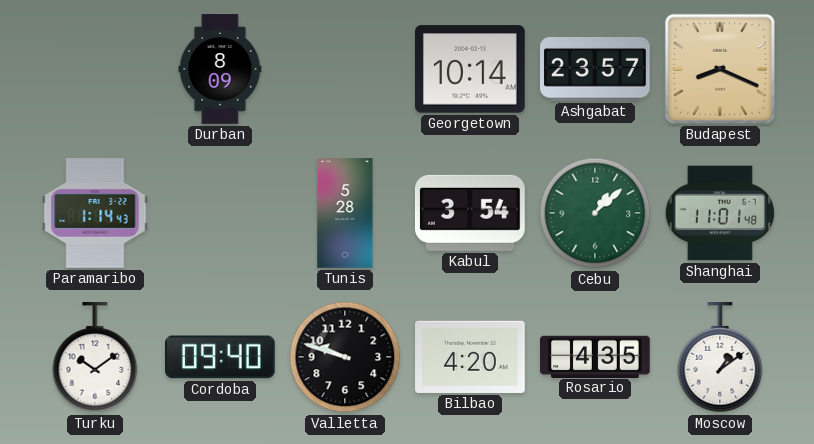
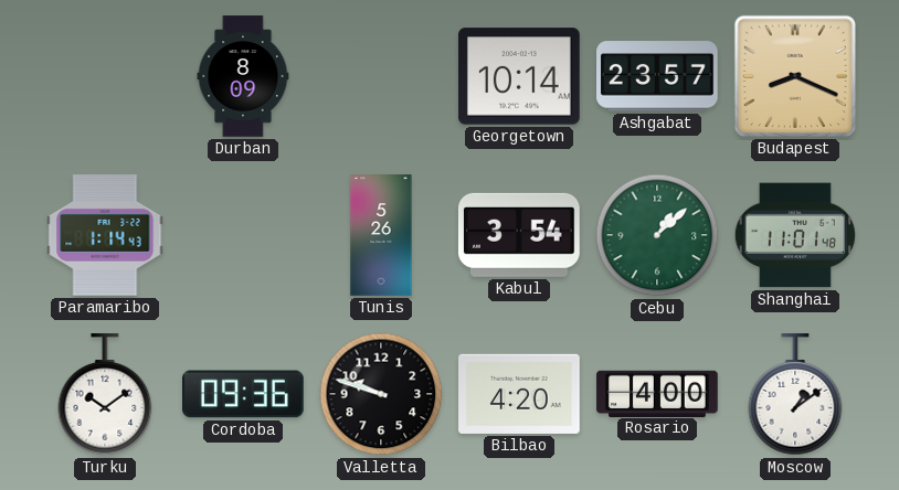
Tunis: 5:28 -> 5:26 (381, 235)
Cordoba: 09:40 -> 09:36 (244, 394)
Rosario: 4:35 -> 4:00 (657, 393)
